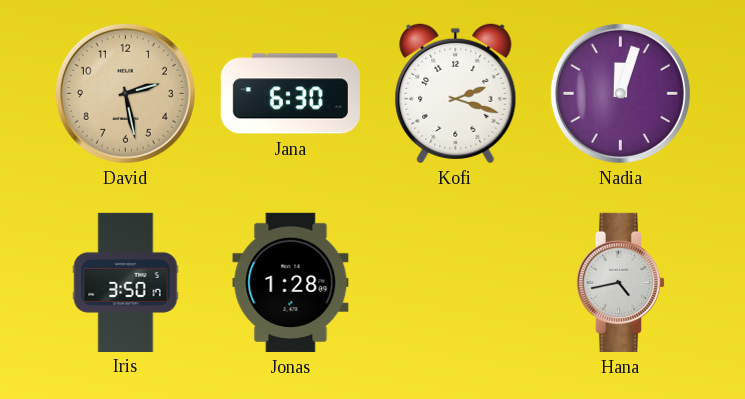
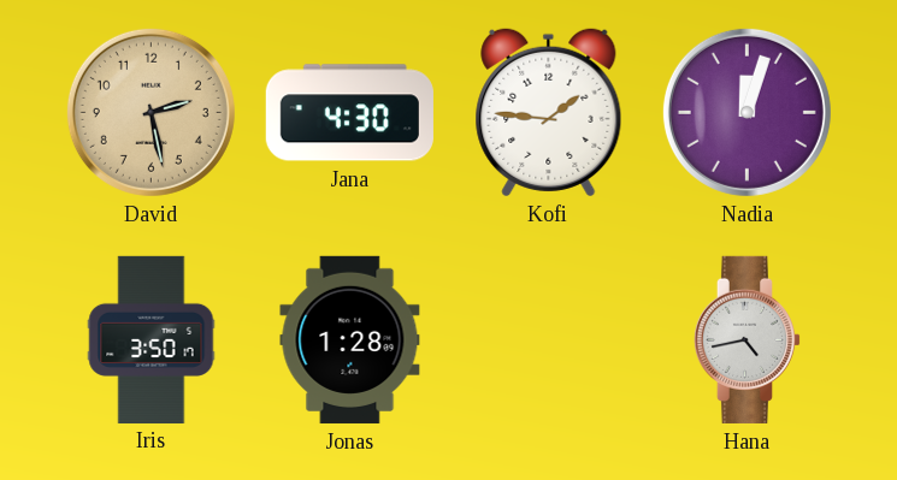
Jana: 6:30 -> 4:30 (349, 113)
Kofi: 2:18 -> 1:46 (549, 113)
